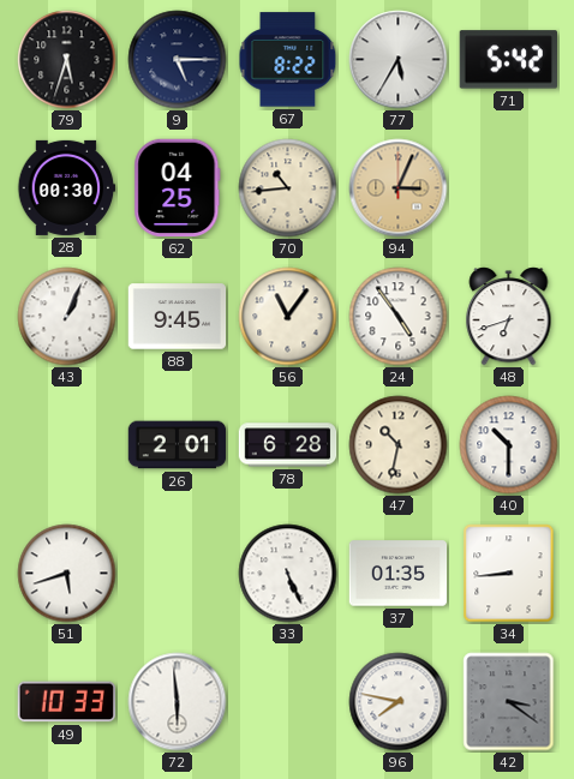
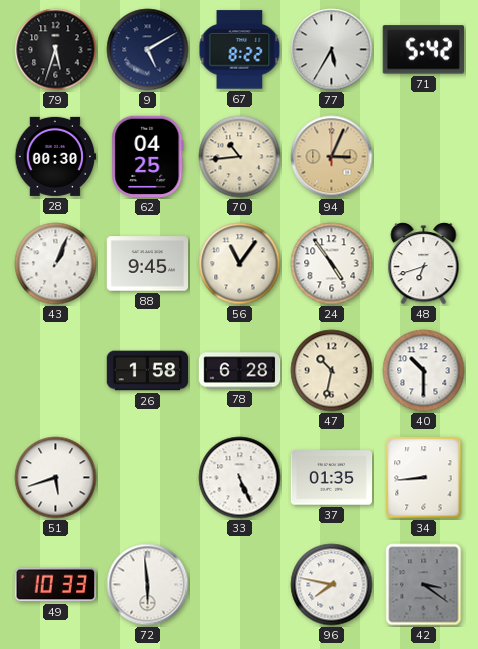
9: 5:15 -> 5:10 (148, 50)
26: 2:01 -> 1:58 (148, 371)
